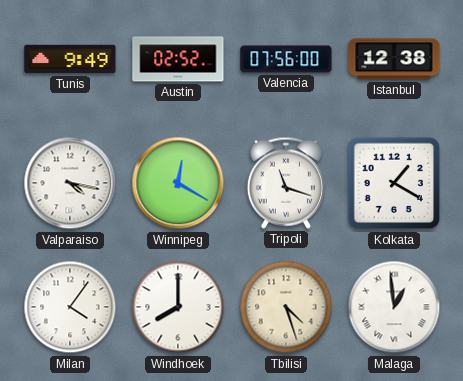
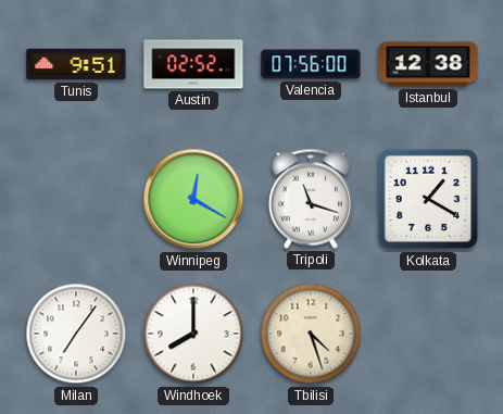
Tunis: 9:49 -> 9:51 (76, 64)
Valparaiso: 4:17 -> none (70, 183)
Milan: 4:06 -> 7:06 (76, 334)
Malaga: 12:59 -> none (394, 307)
